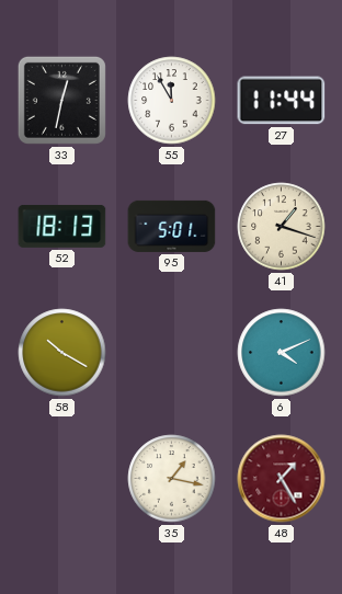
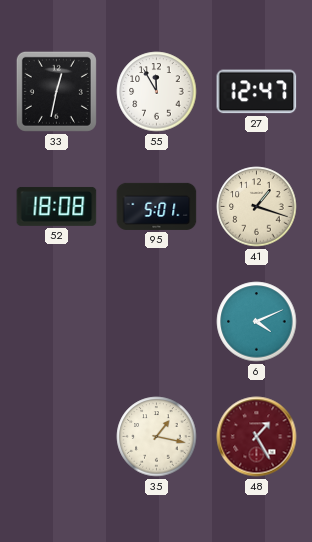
27: 11:44 -> 12:47 (257, 92)
52: 18:13 -> 18:08 (57, 206)
58: 10:20 -> none (62, 353)
